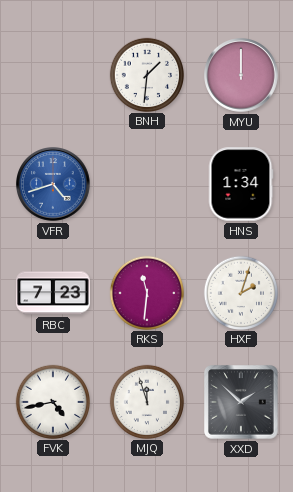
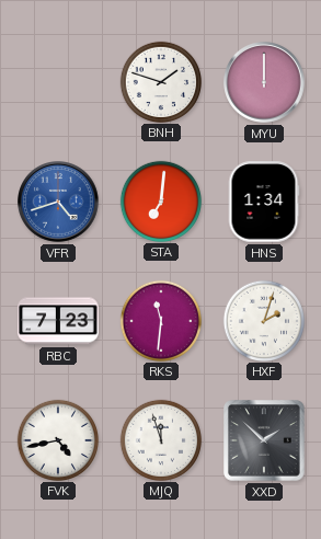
BNH: 1:31 -> 1:48 (160, 81)
STA: none -> 7:01 (160, 200)
